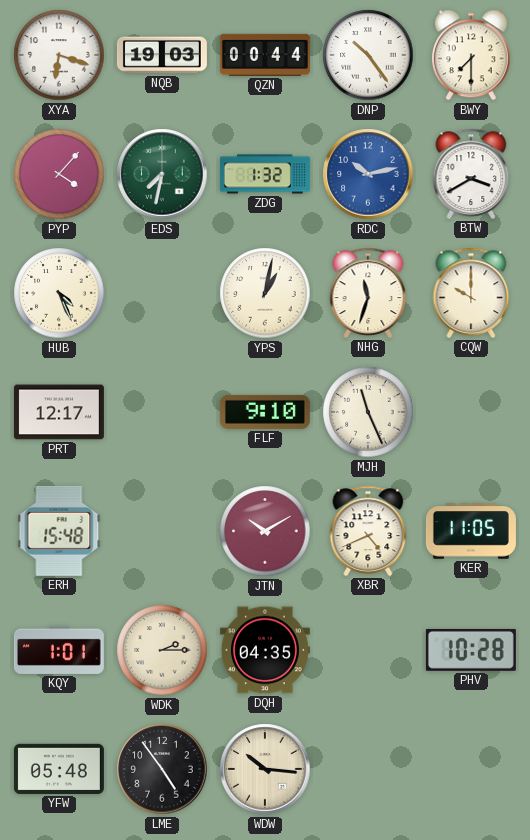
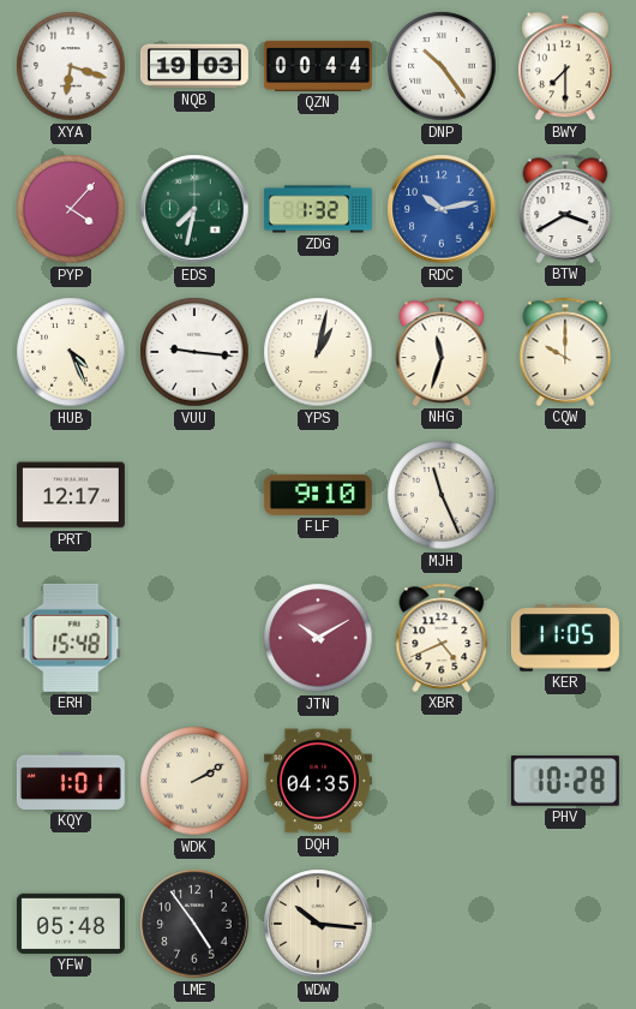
VUU: none -> 9:16 (194, 352)
WDK: 2:15 -> 2:10 (194, 781)
